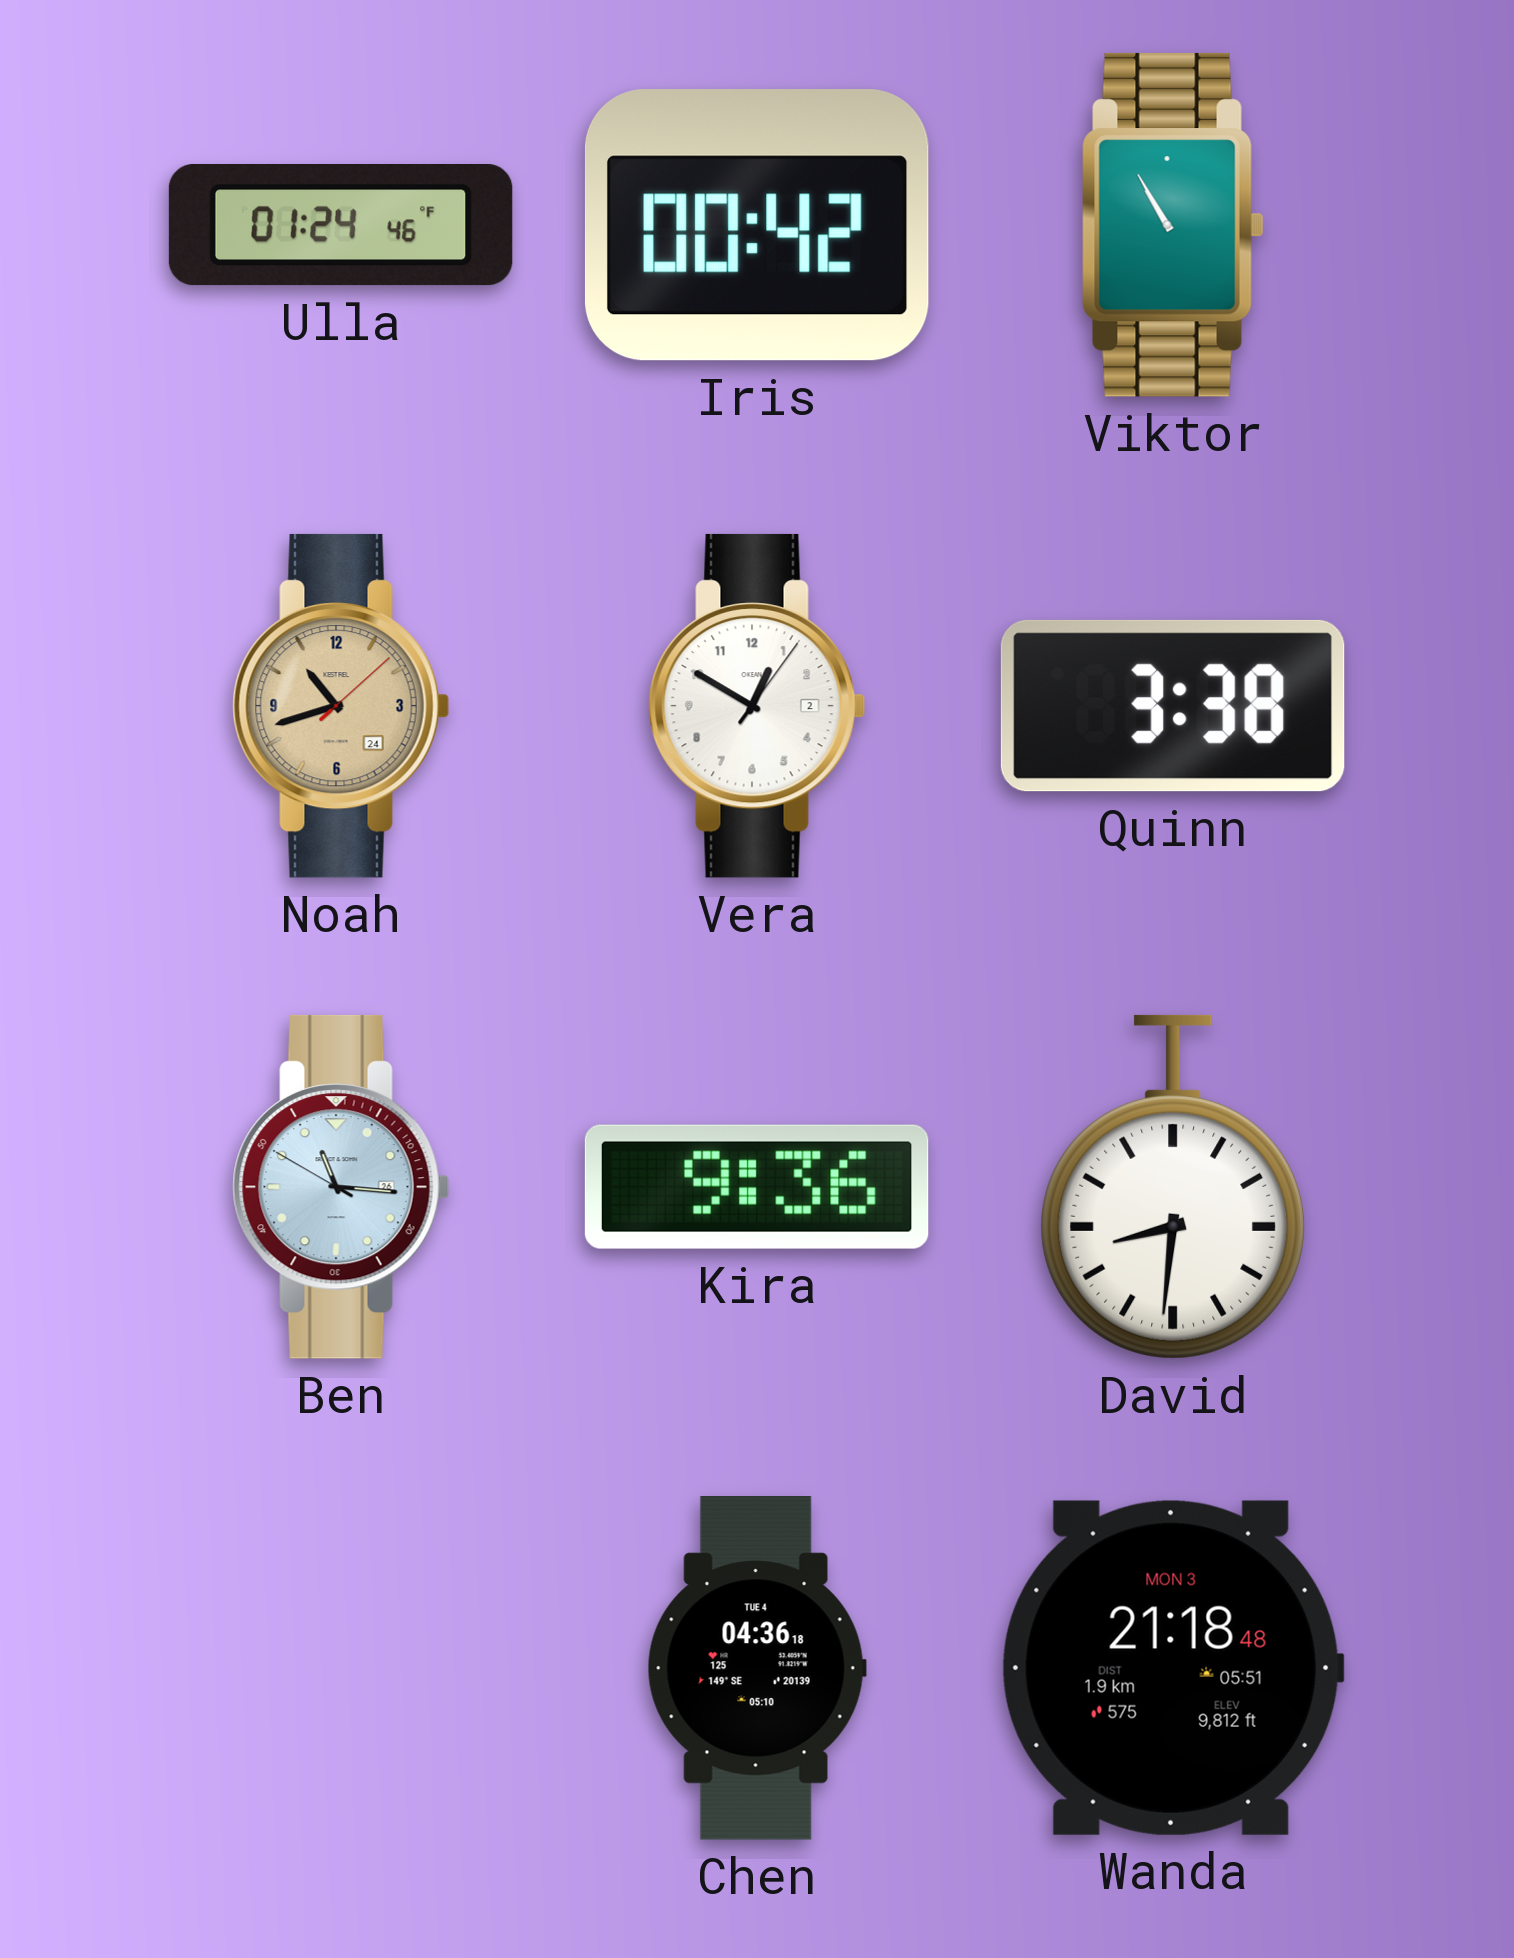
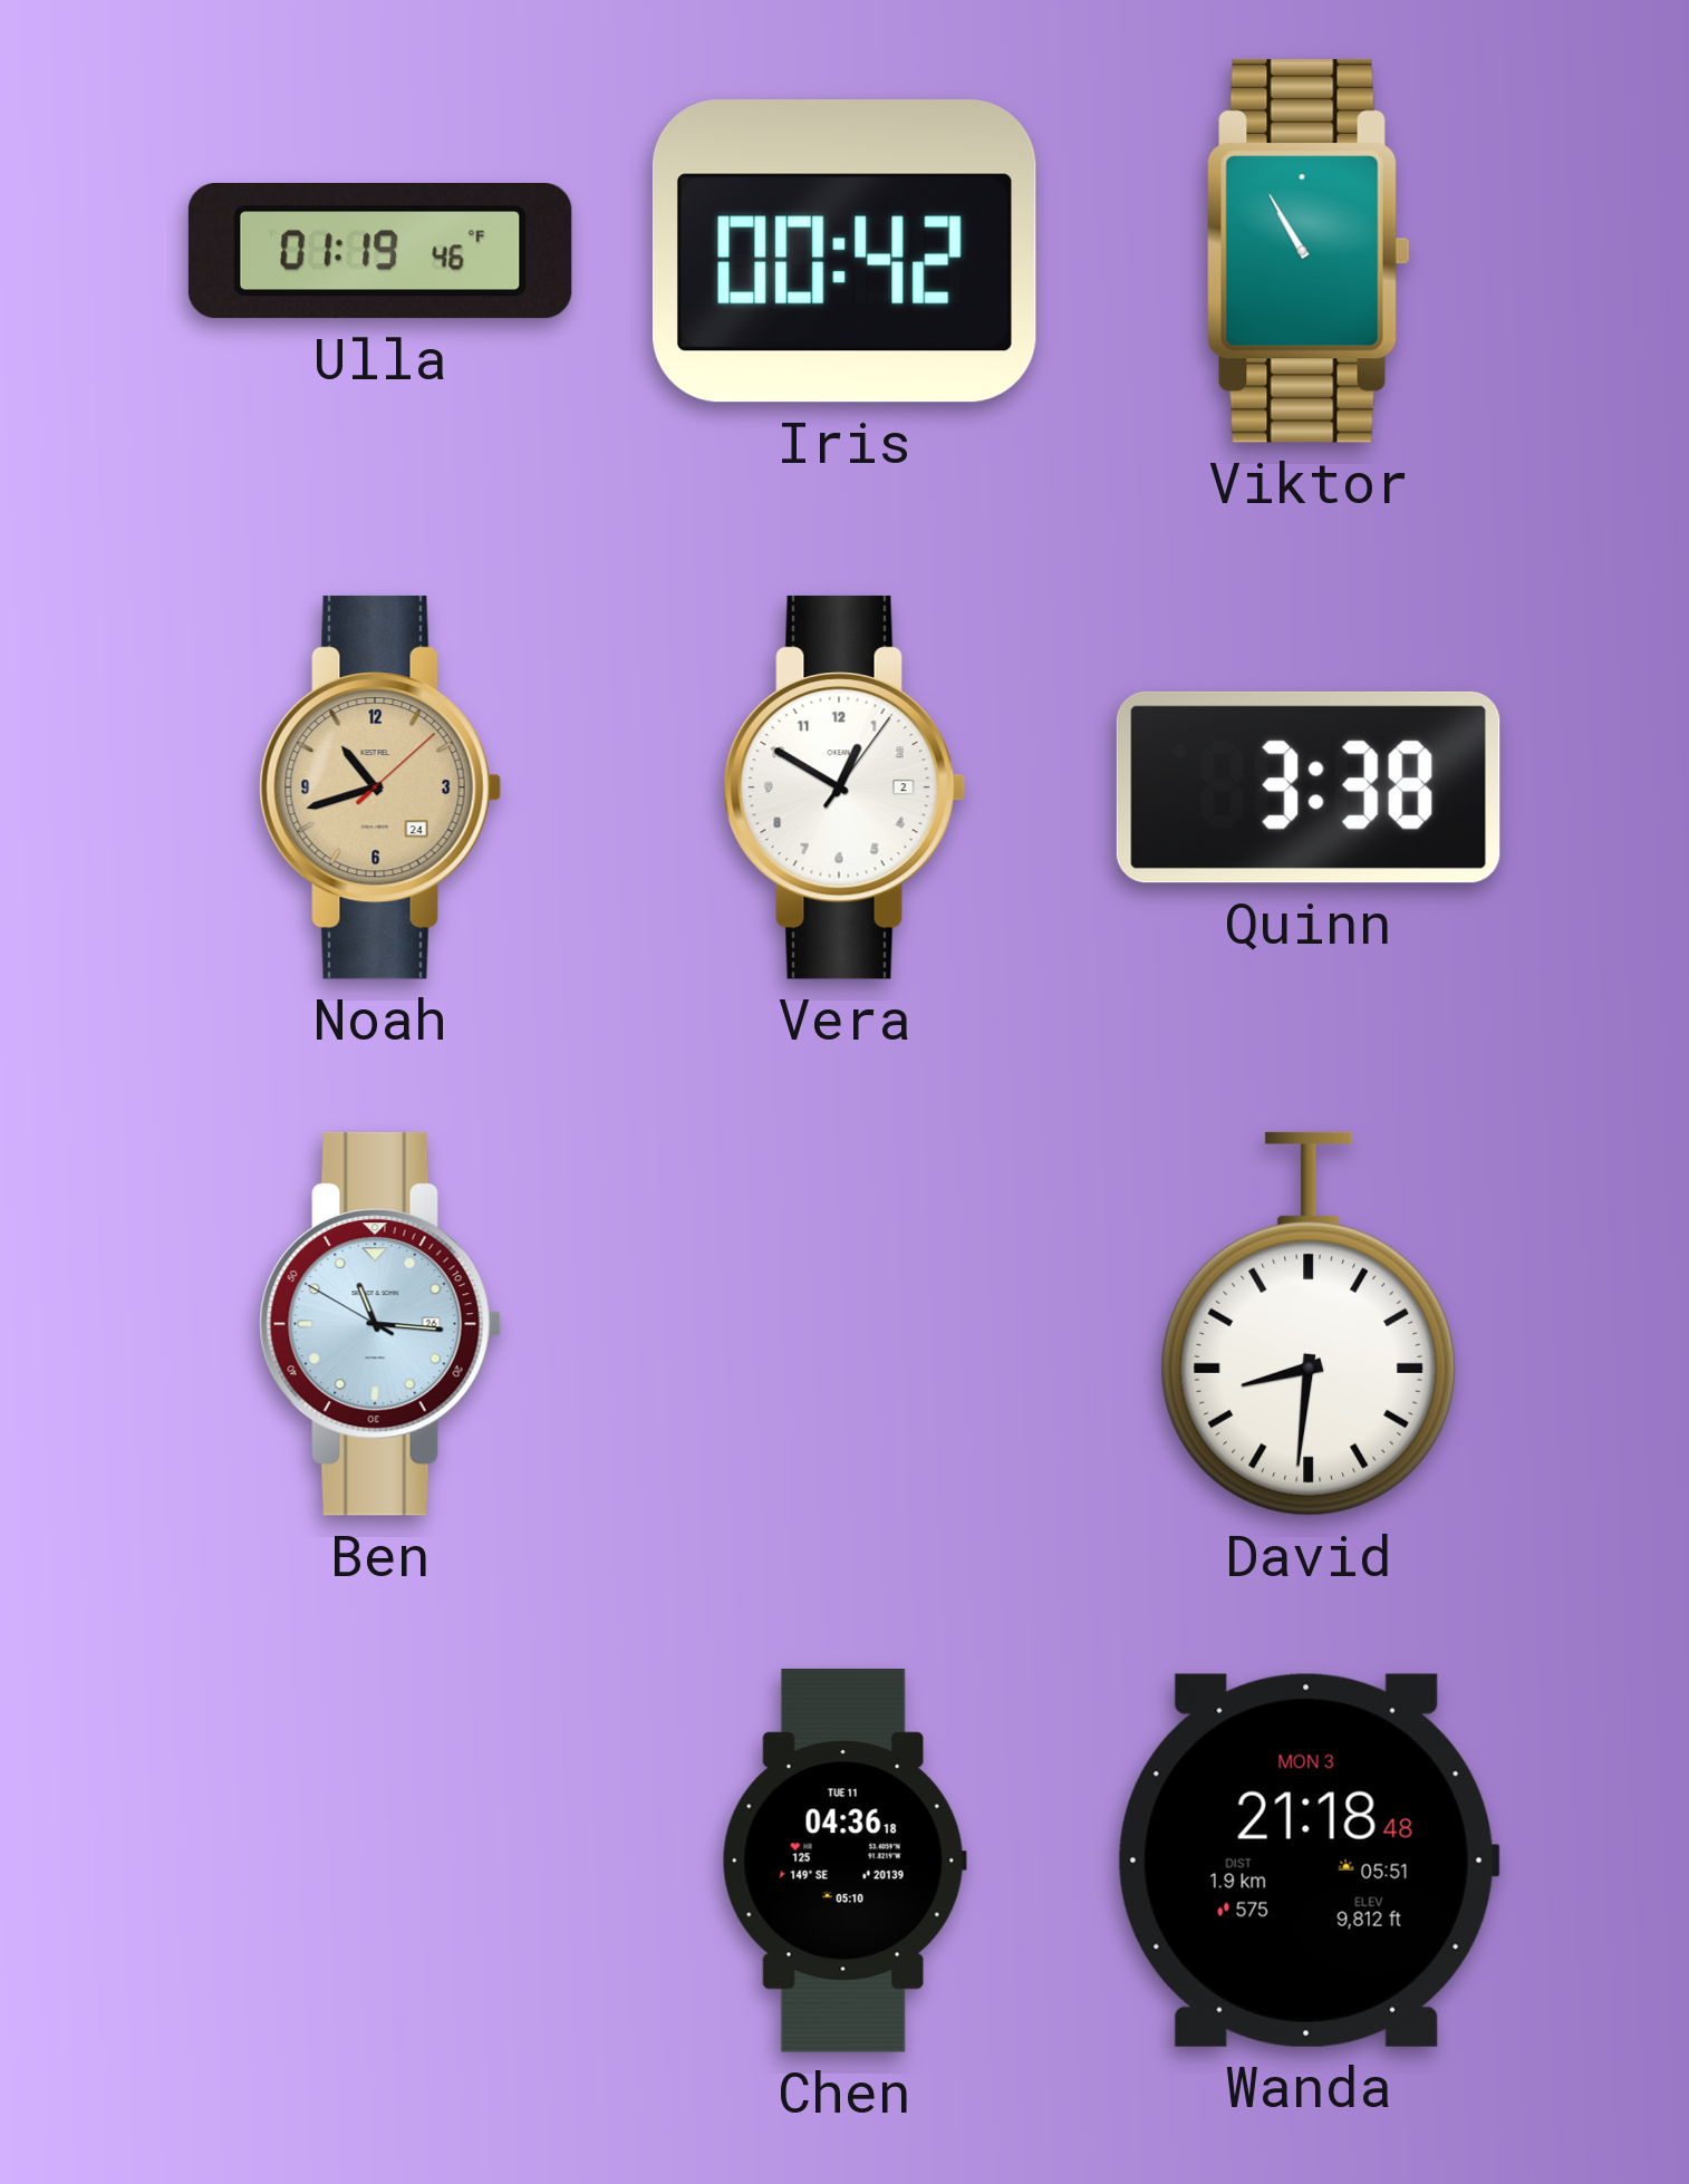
Ulla: 01:24 -> 01:19 (380, 252)
Kira: 9:36 -> none (757, 1187)
Chen date: TUE 4 -> TUE 11 (844, 1862)
